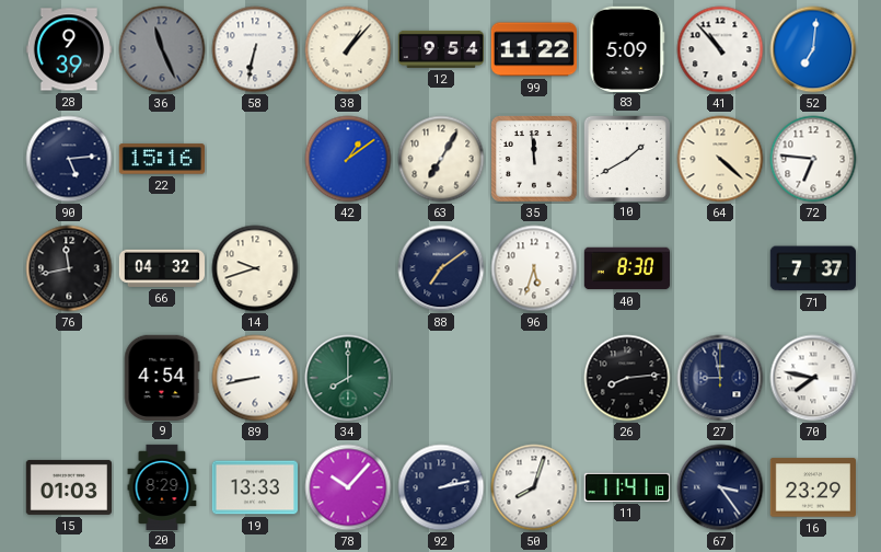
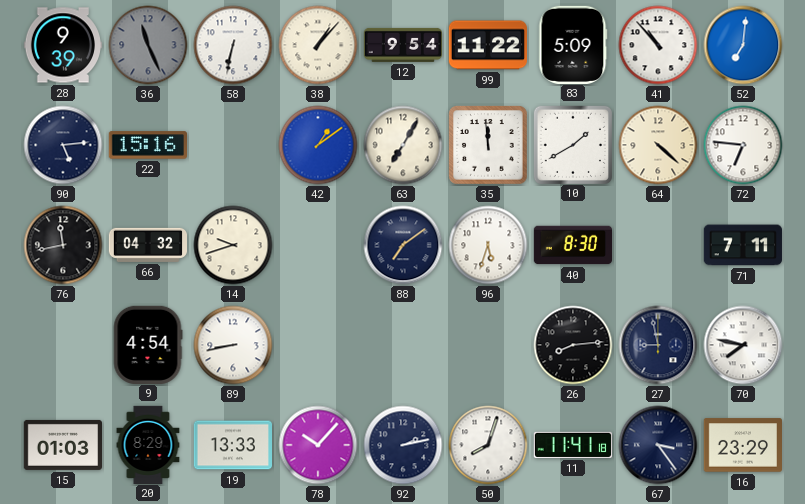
71: 7:37 -> 7:11 (742, 245)
34: 8:00 -> none (348, 378)
